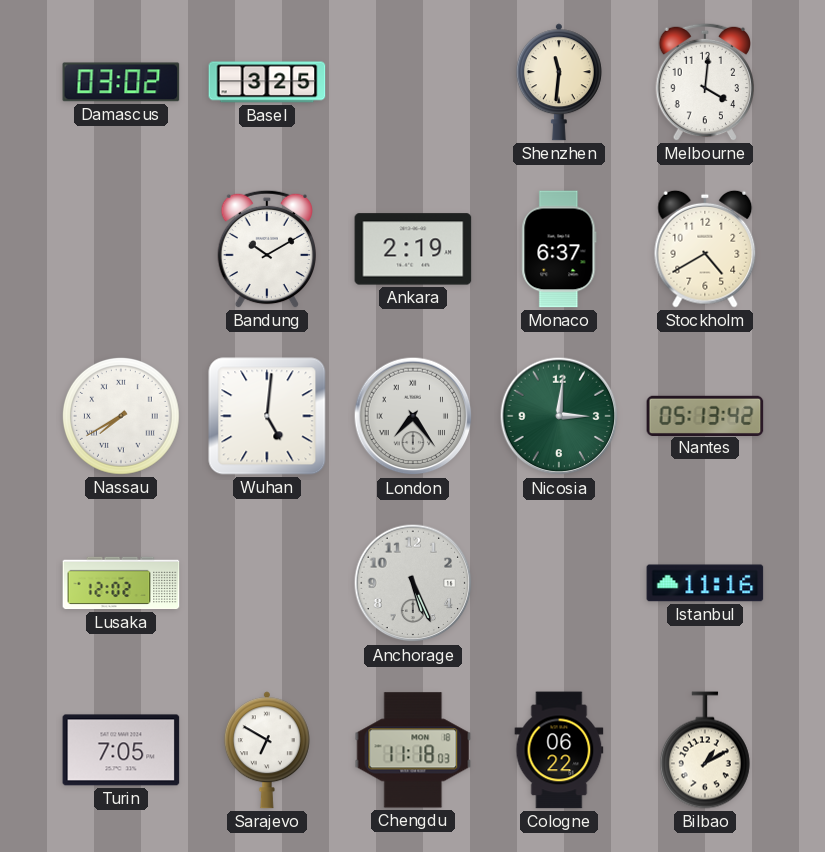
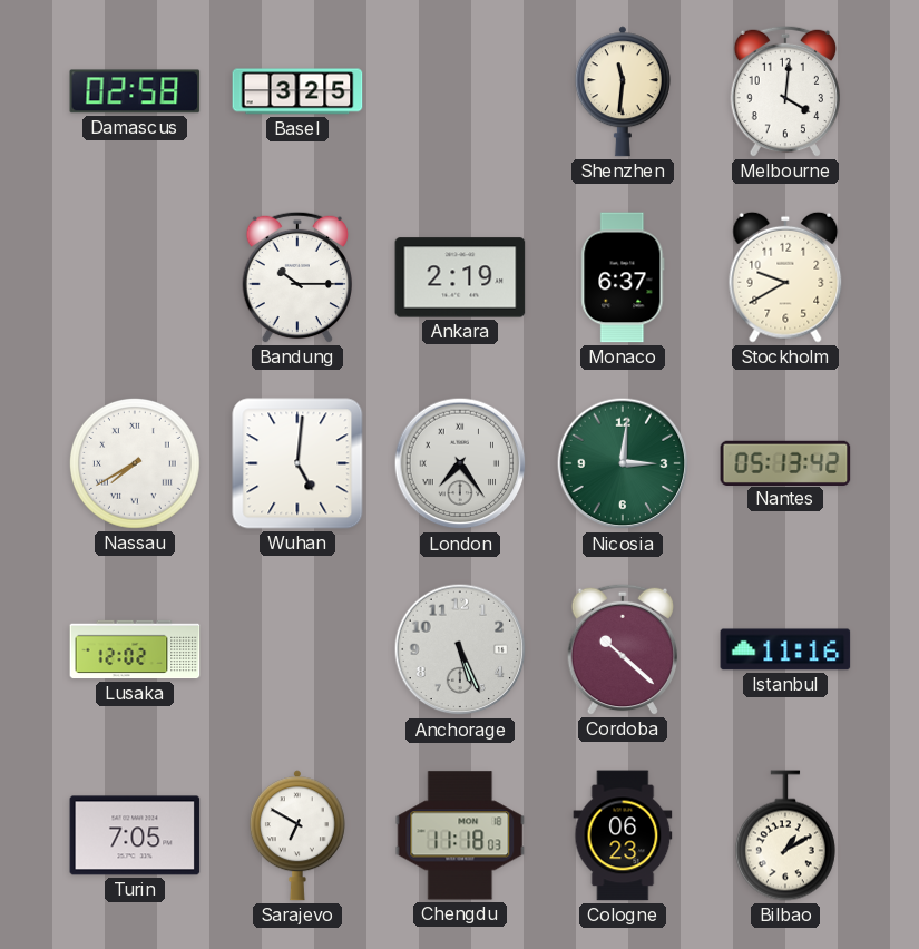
Damascus: 03:02 -> 02:58 (135, 91)
Bandung: 10:10 -> 10:15 (296, 277)
Stockholm: 4:40 -> 9:40 (785, 277)
Cordoba: none -> 10:22 (622, 649)
Cologne: 06:22 -> 06:23 (623, 835)
